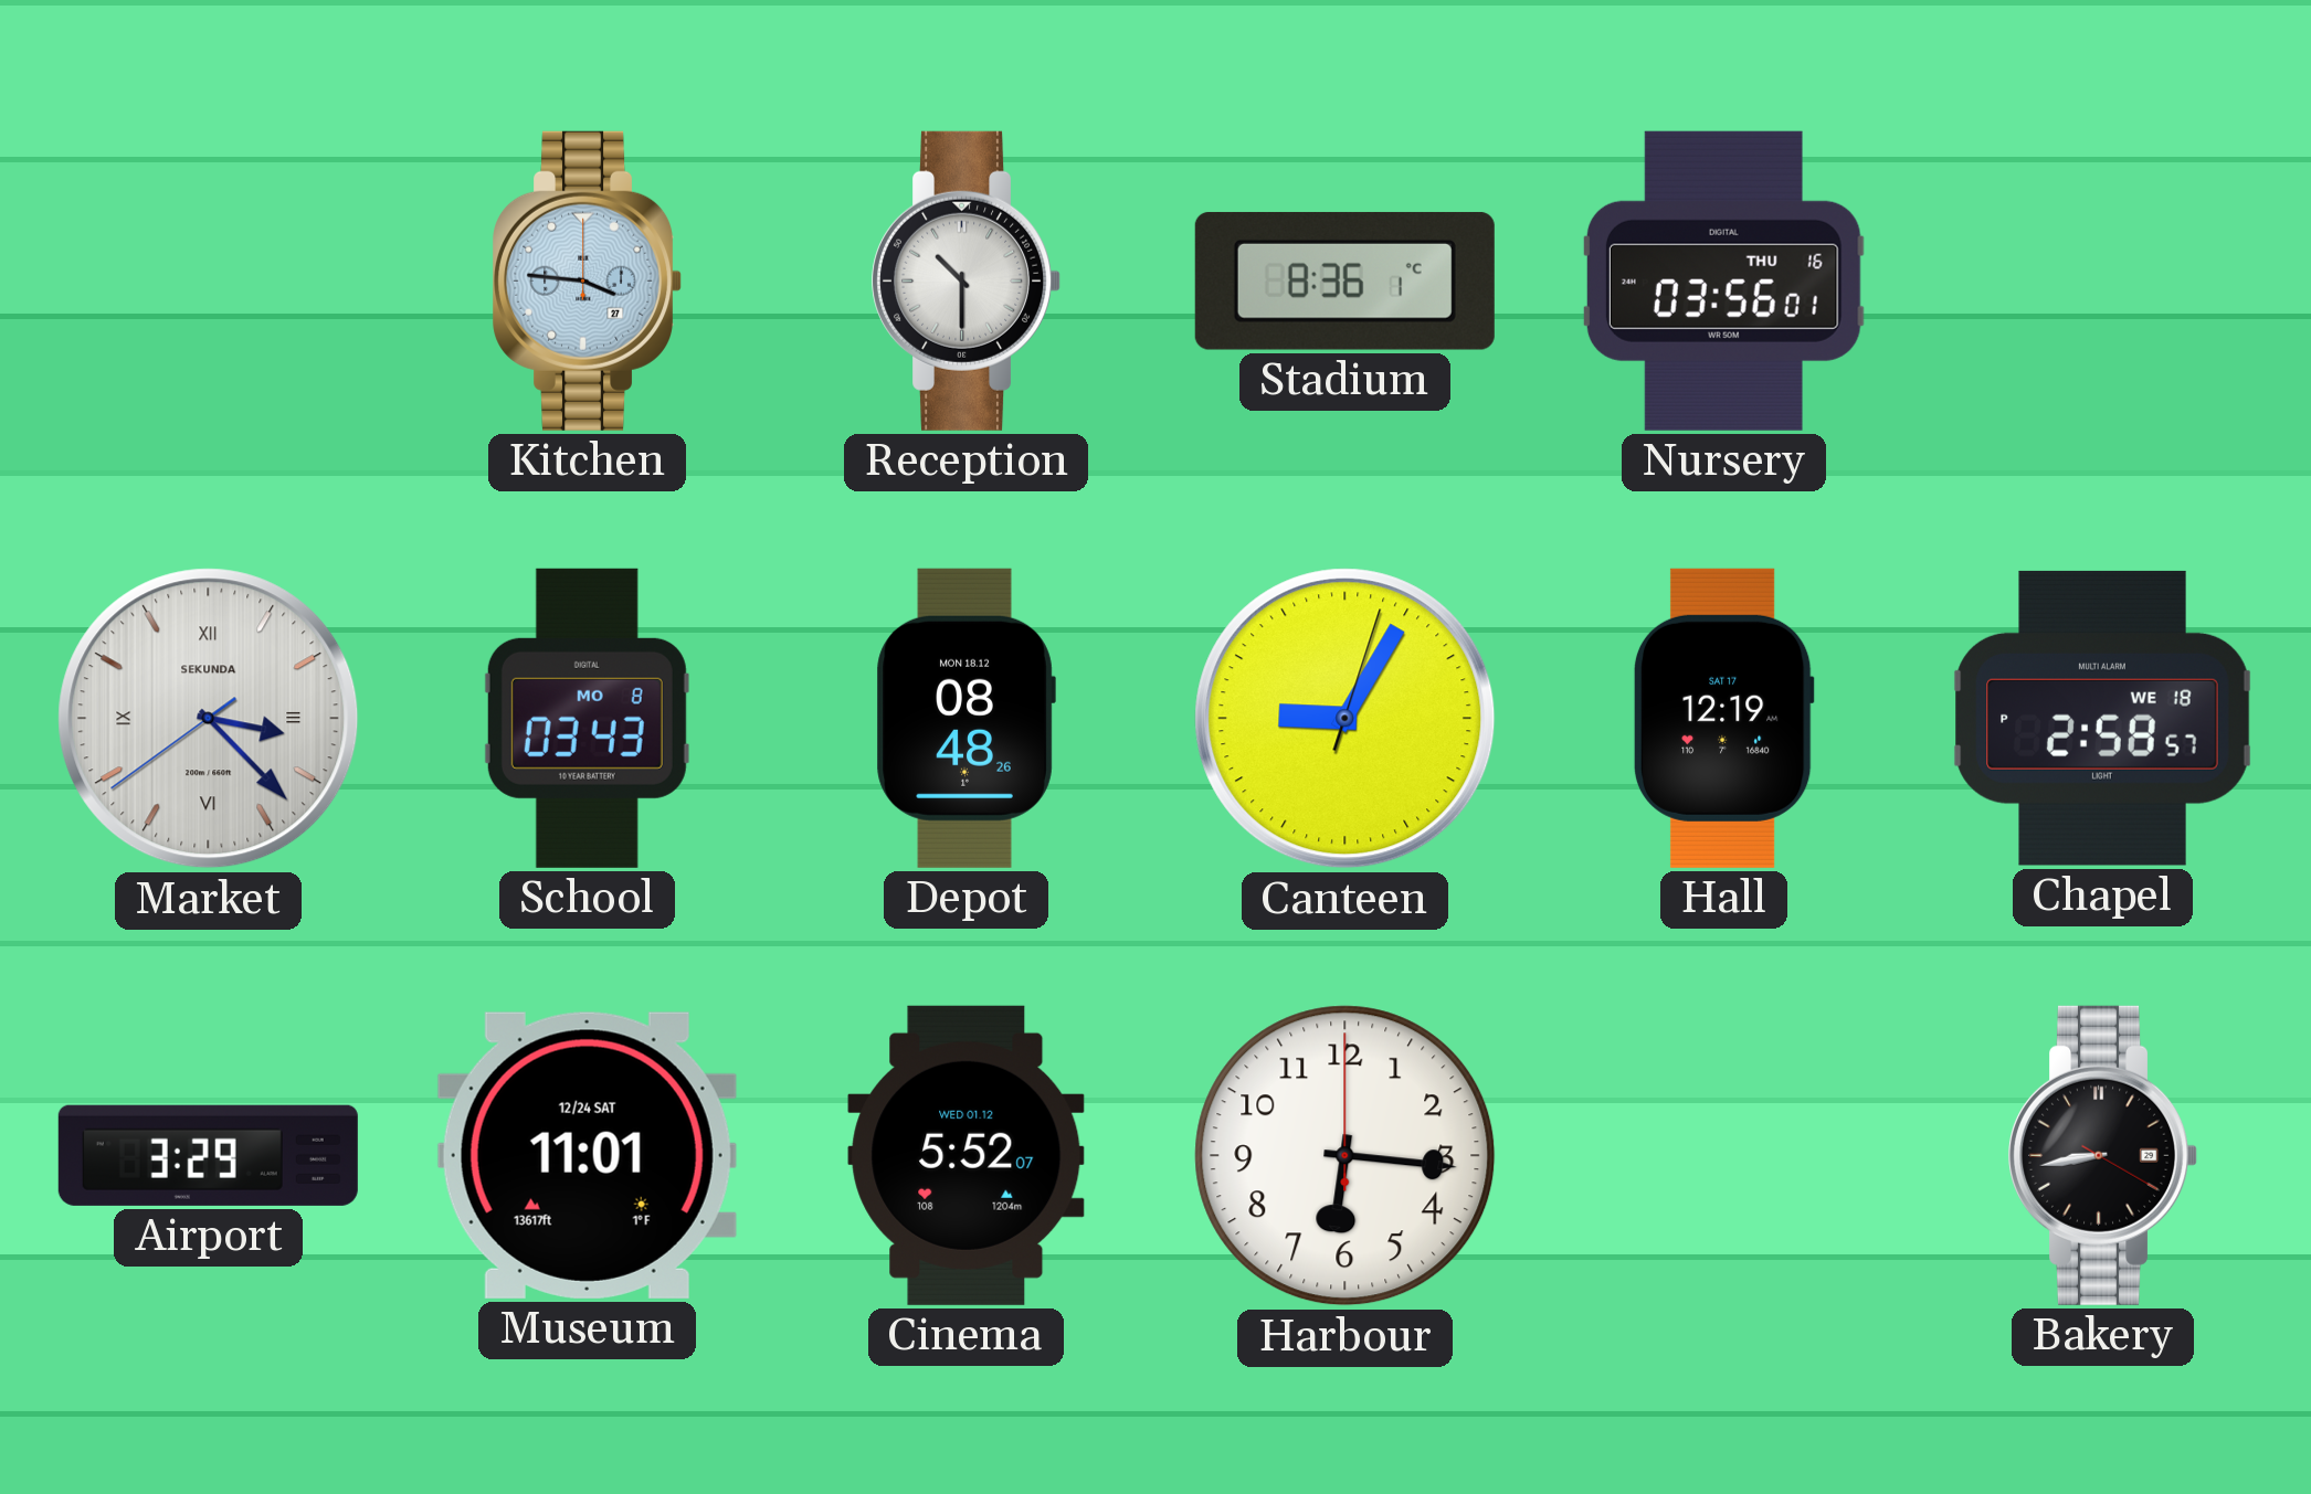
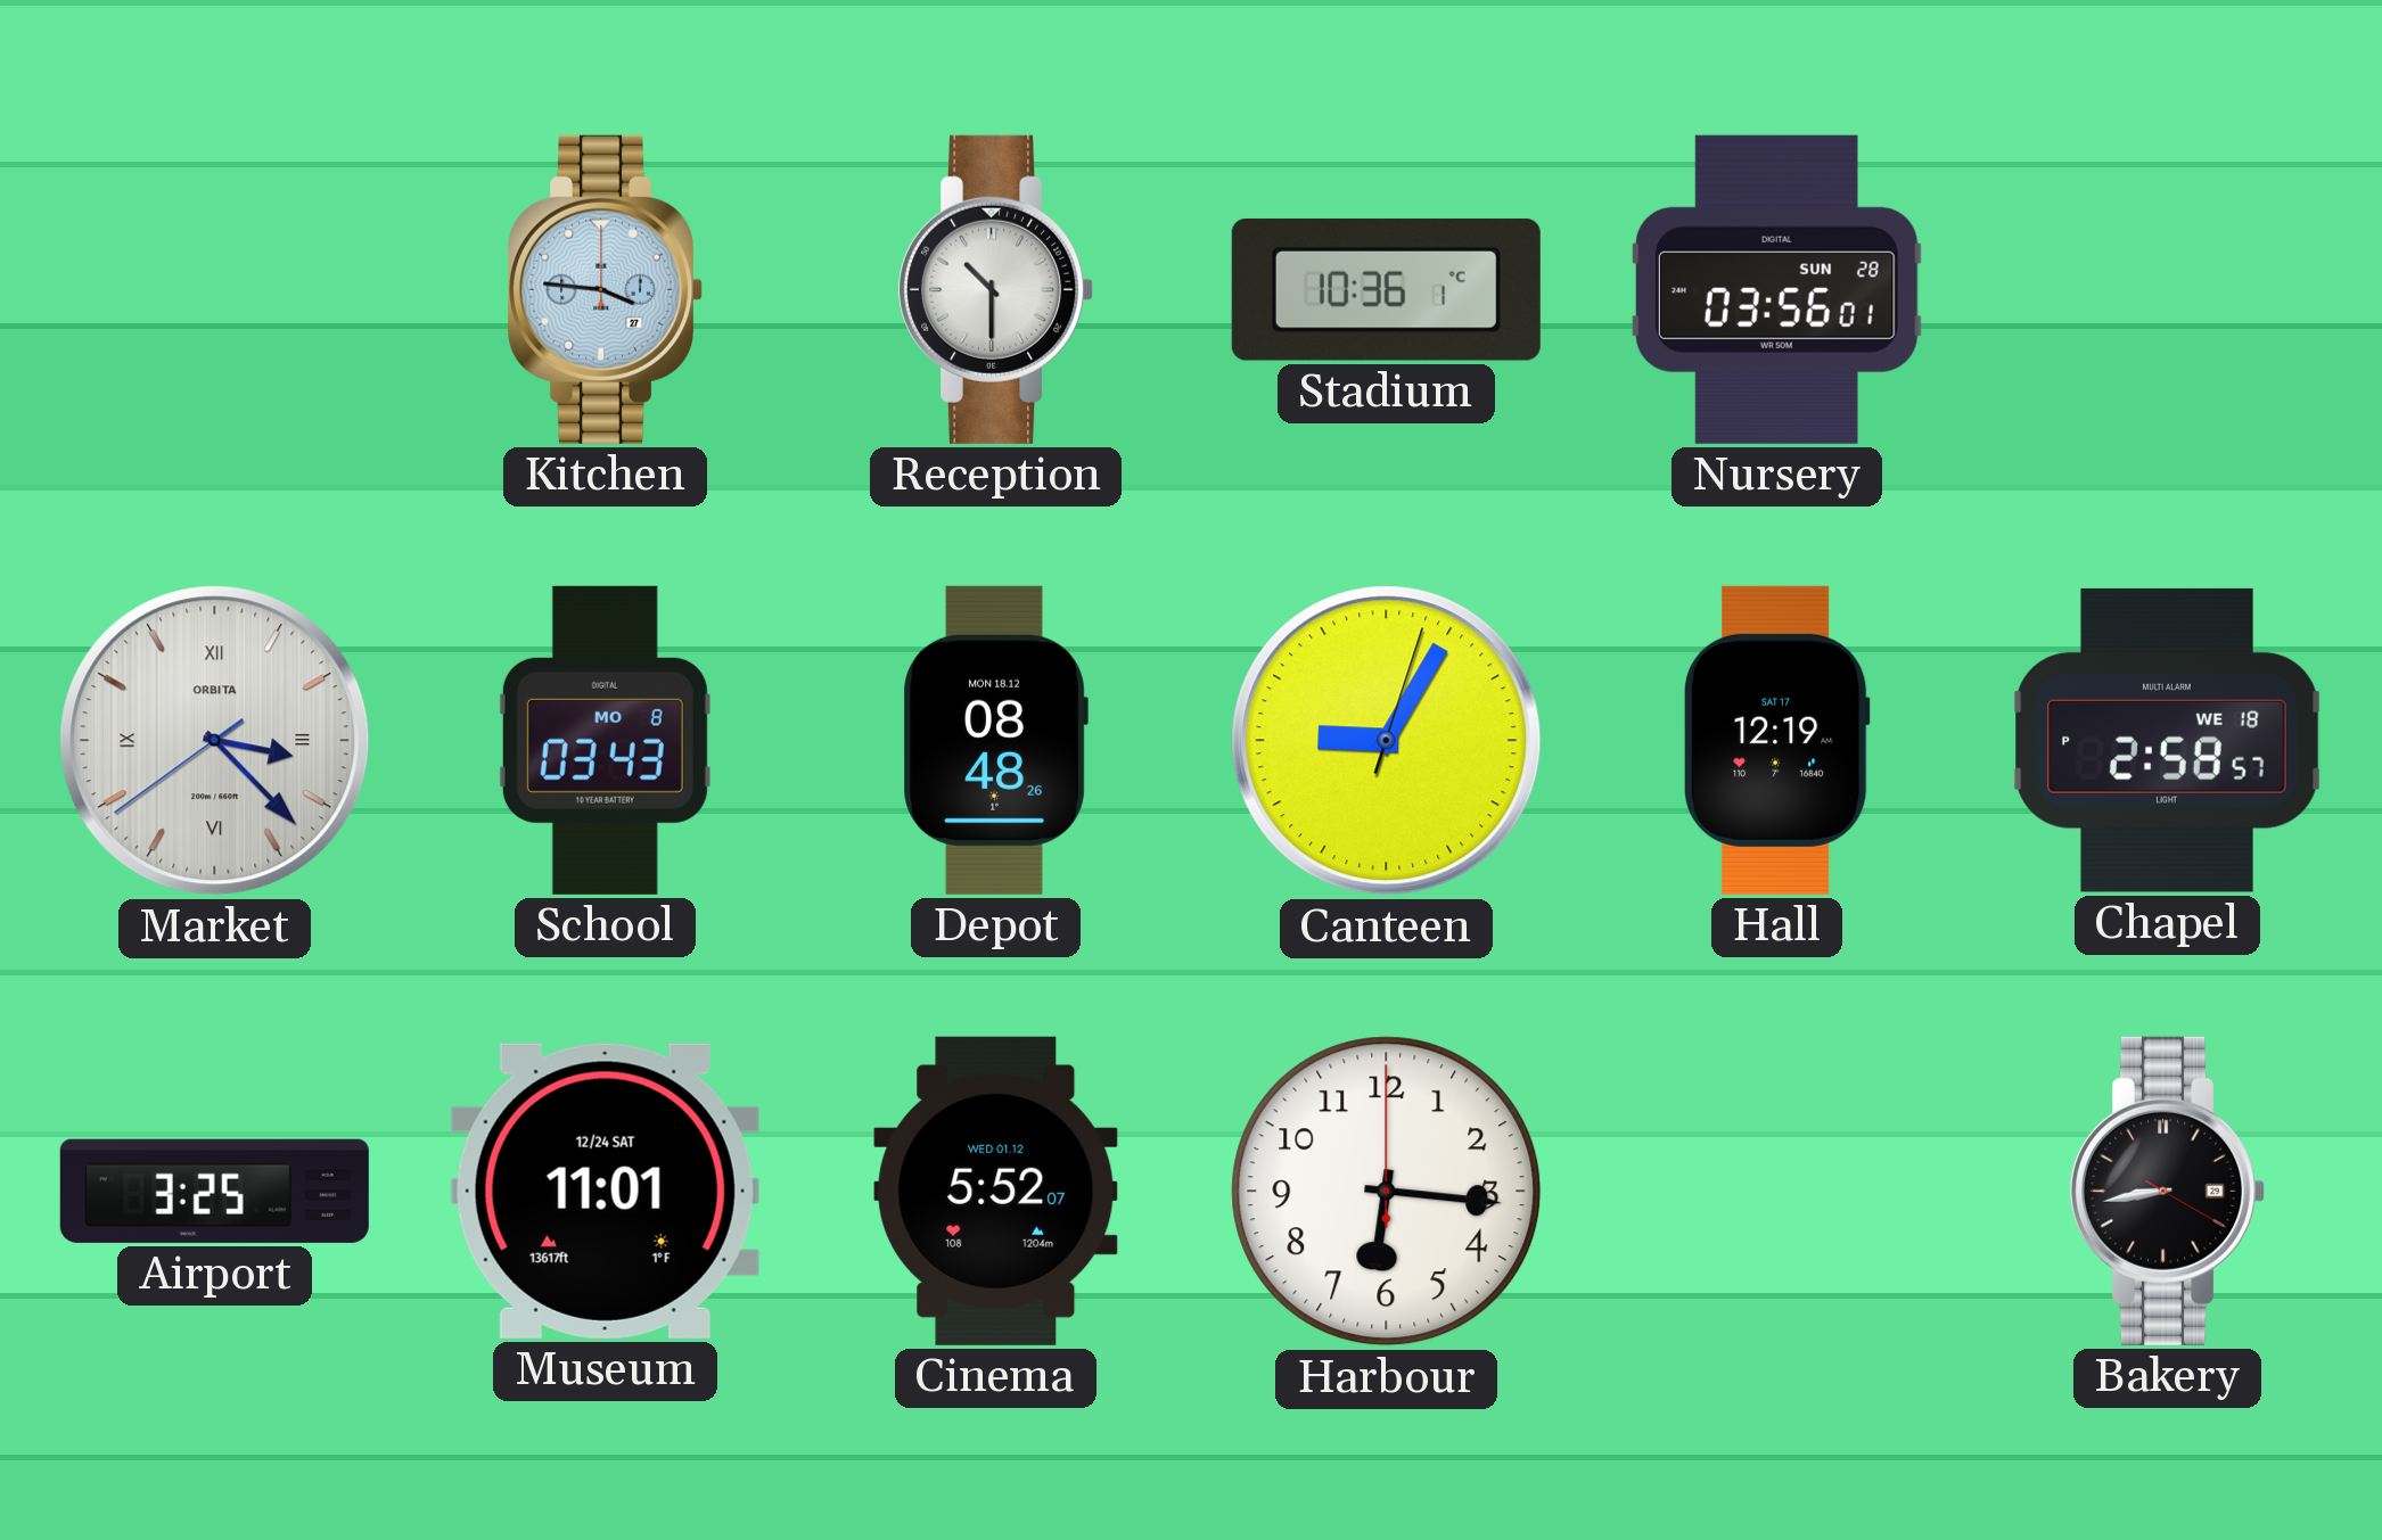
Stadium: 8:36 -> 10:36 (1386, 289)
Nursery date: THU 16 -> SUN 28 (1776, 289)
Market brand: SEKUNDA -> ORBITA (215, 741)
Airport: 3:29 -> 3:25 (214, 1191)
